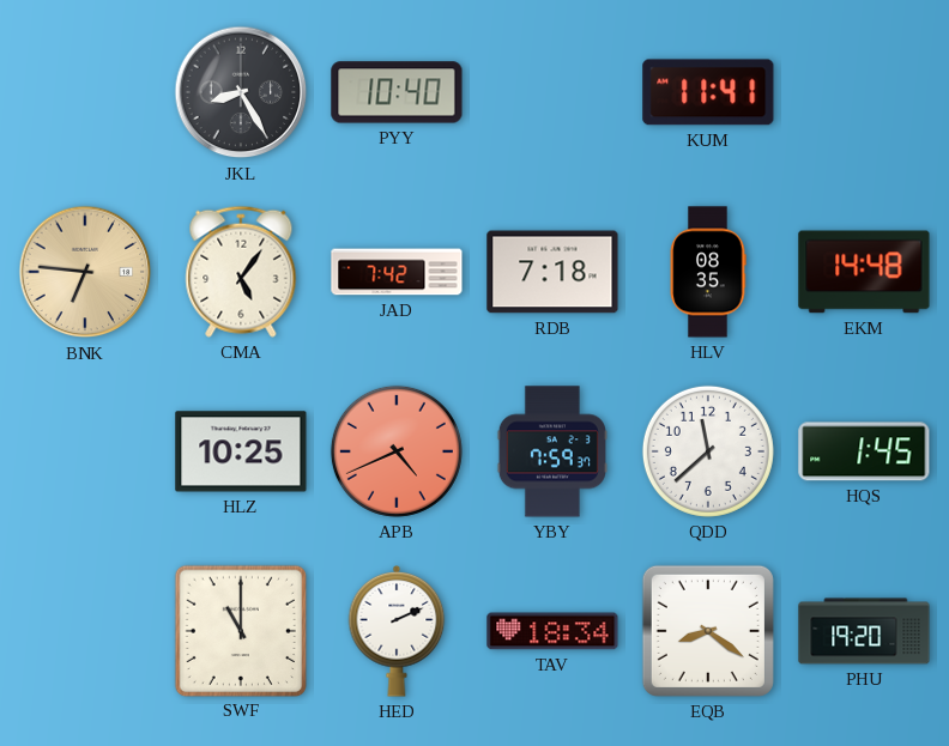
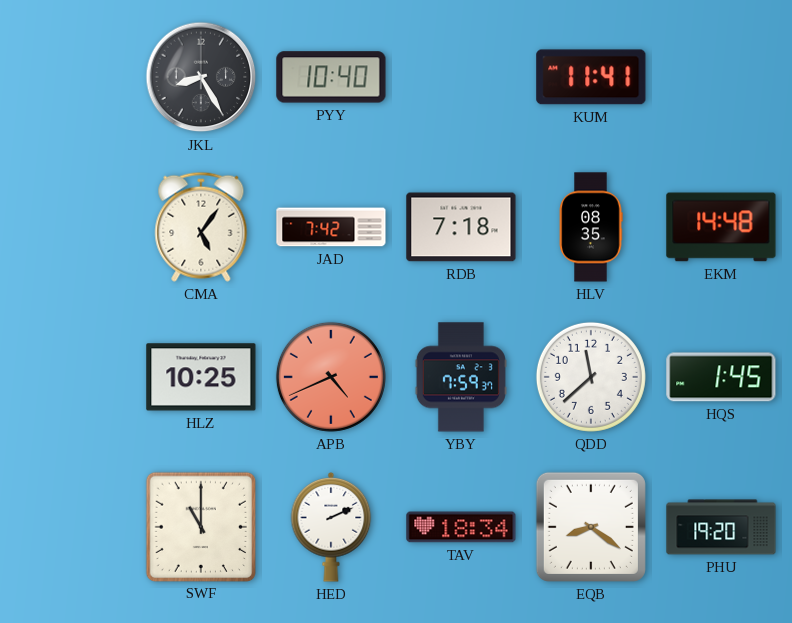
BNK: 6:46 -> none (85, 272)
